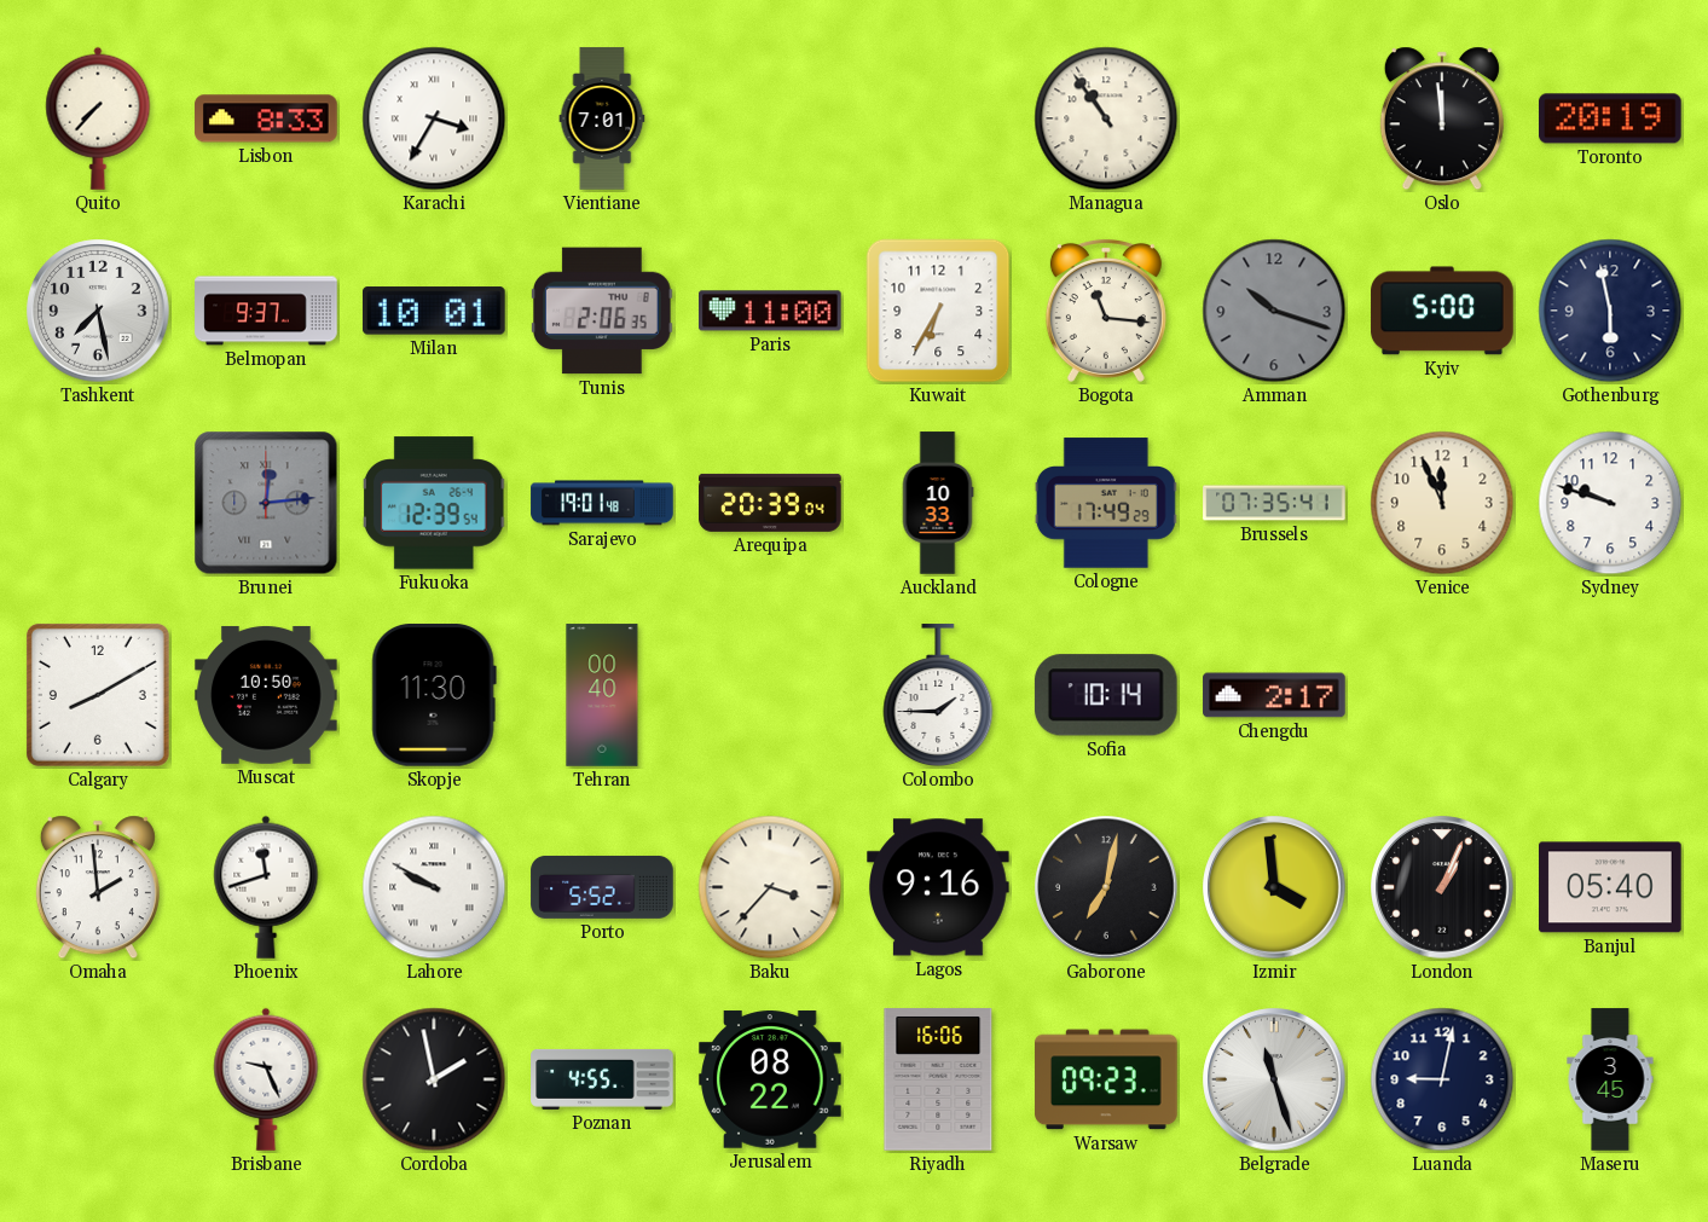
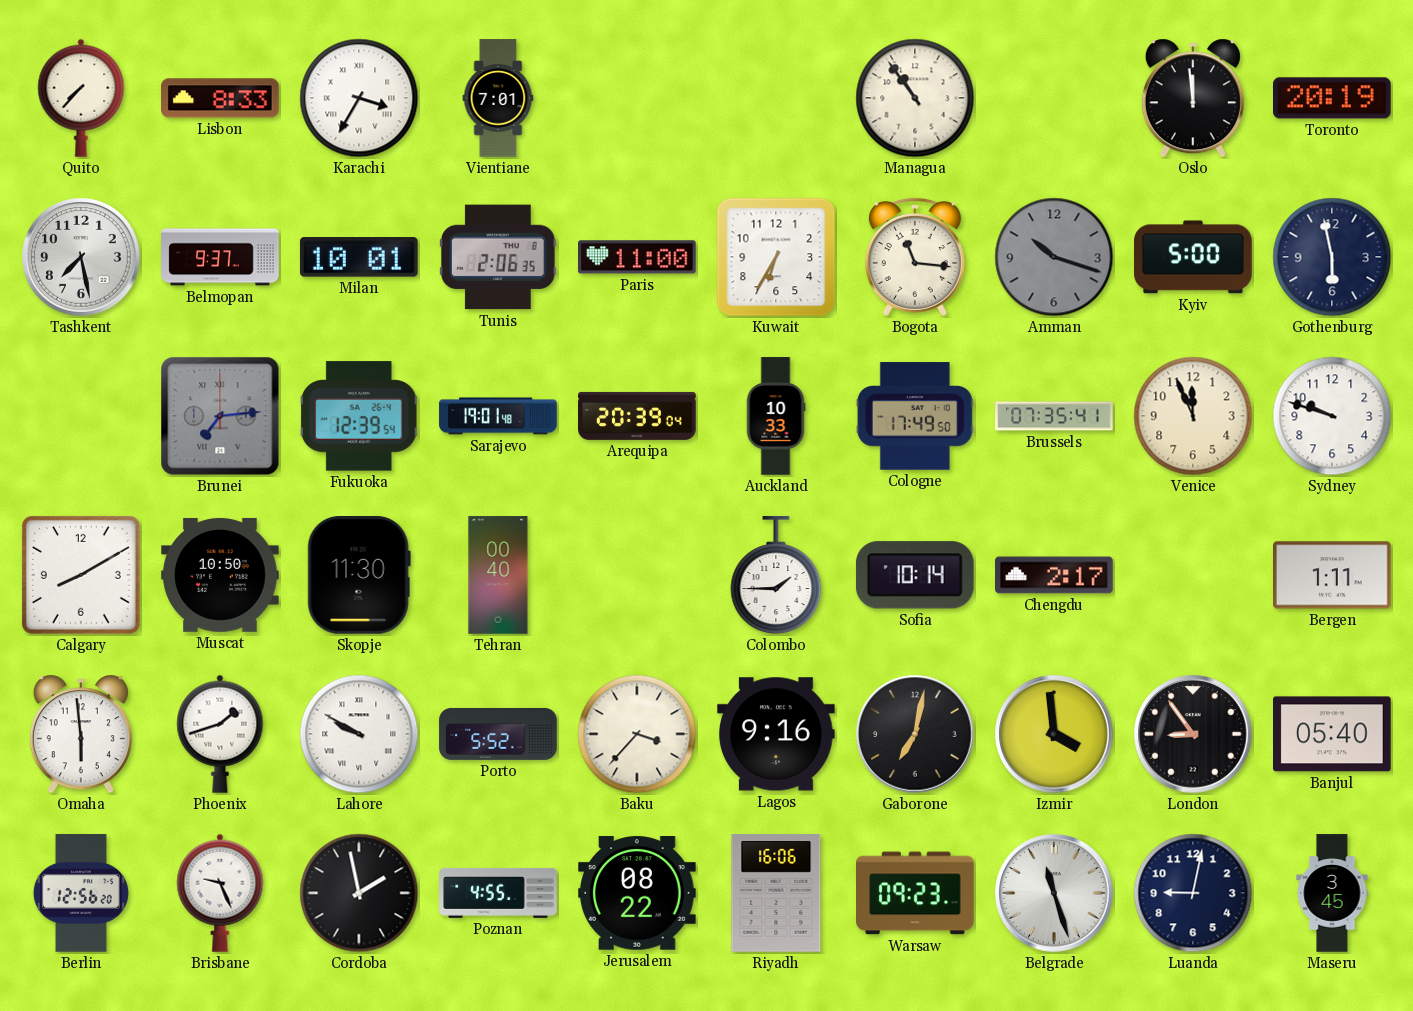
Brunei: 12:14 -> 7:14 (220, 416)
Cologne: 17:49:29 -> 17:49:50 (915, 416)
Bergen: none -> 1:11 (1333, 575)
Omaha: 1:59 -> 5:59 (81, 734)
Phoenix: 11:42 -> 1:42 (220, 734)
London: 1:04 -> 8:54 (1193, 734)
Berlin: none -> 12:56 (81, 893)
